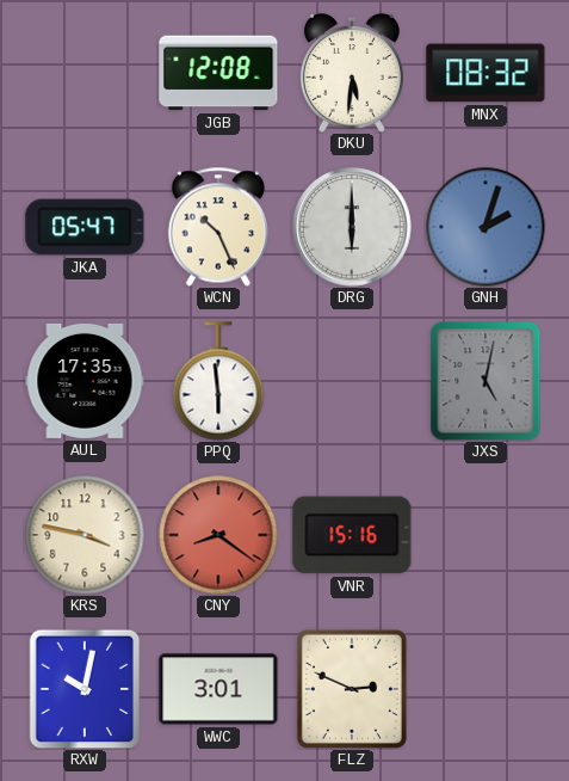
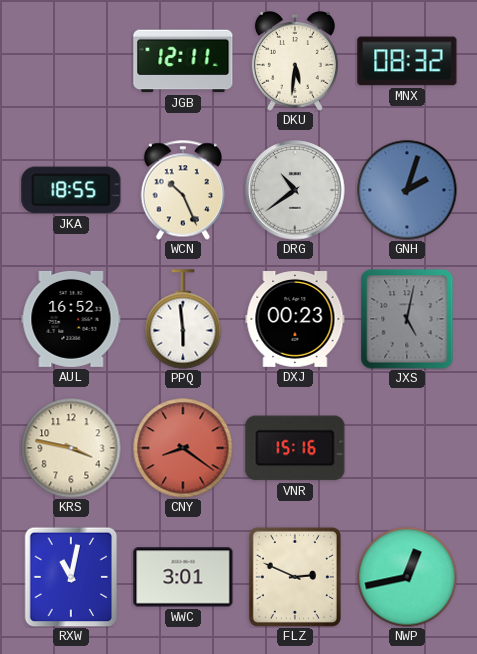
JGB: 12:08 -> 12:11 (183, 61)
JKA: 05:47 -> 18:55 (71, 190)
DRG: 6:00 -> 10:39 (295, 190)
AUL: 17:35 -> 16:52 (71, 319)
DXJ: none -> 00:23 (295, 320)
RXW: 10:02 -> 11:02 (71, 577)
NWP: none -> 12:43 (407, 577)
